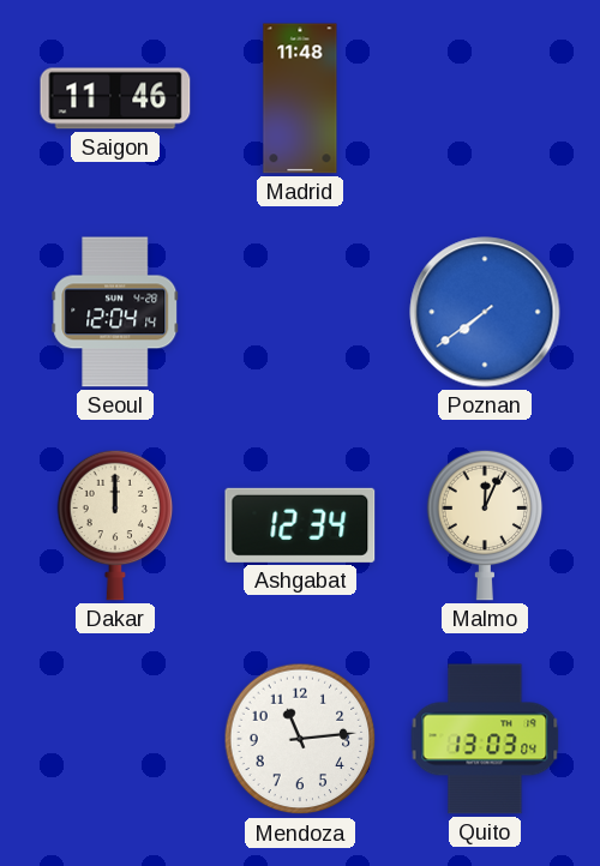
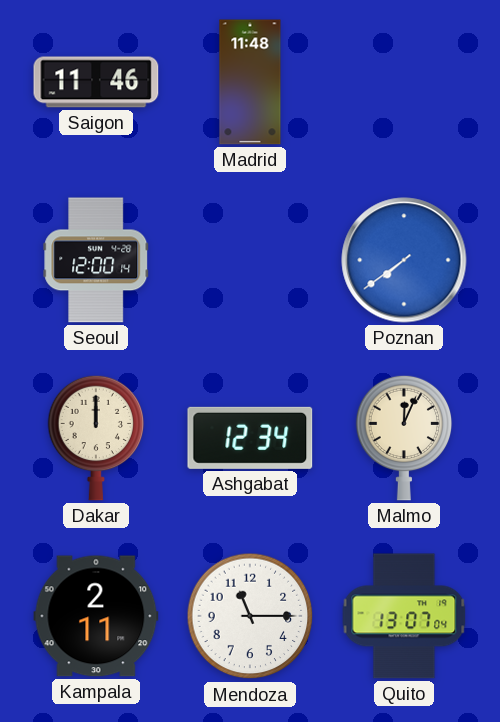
Seoul: 12:04 -> 12:00 (96, 260)
Kampala: none -> 2:11 (96, 616)
Mendoza: 11:14 -> 11:15 (250, 616)
Quito: 13:03 -> 13:07 (404, 616)
